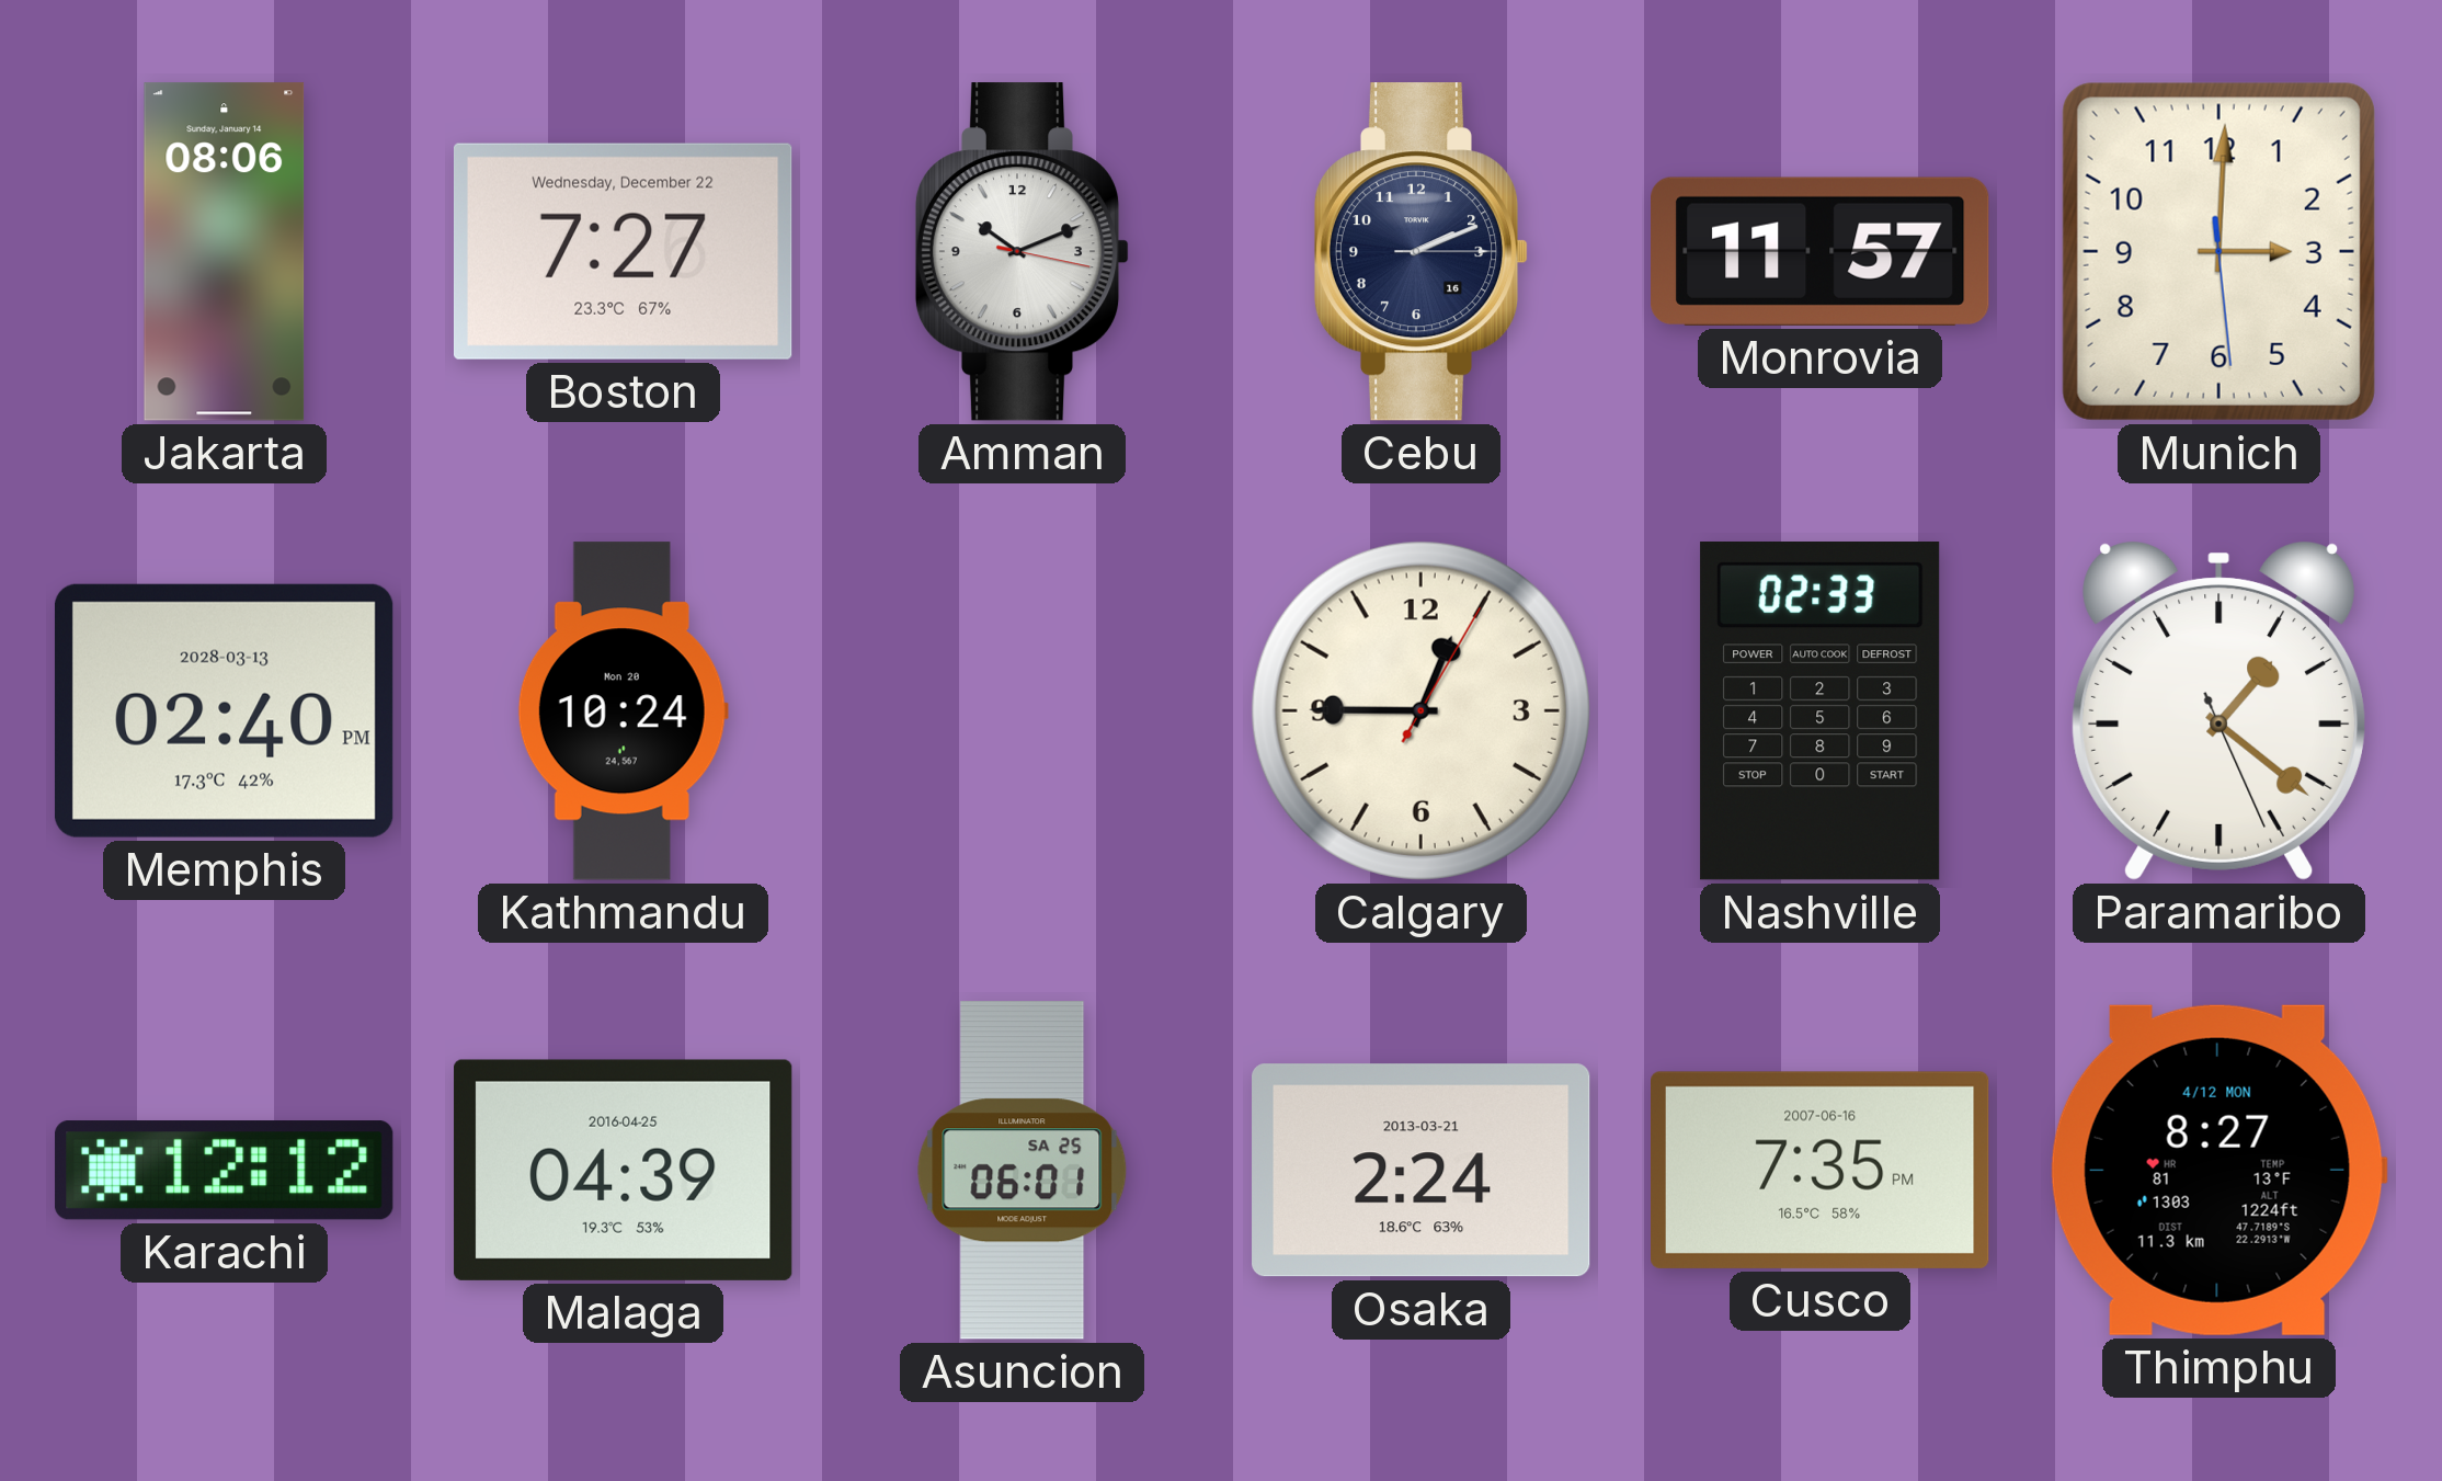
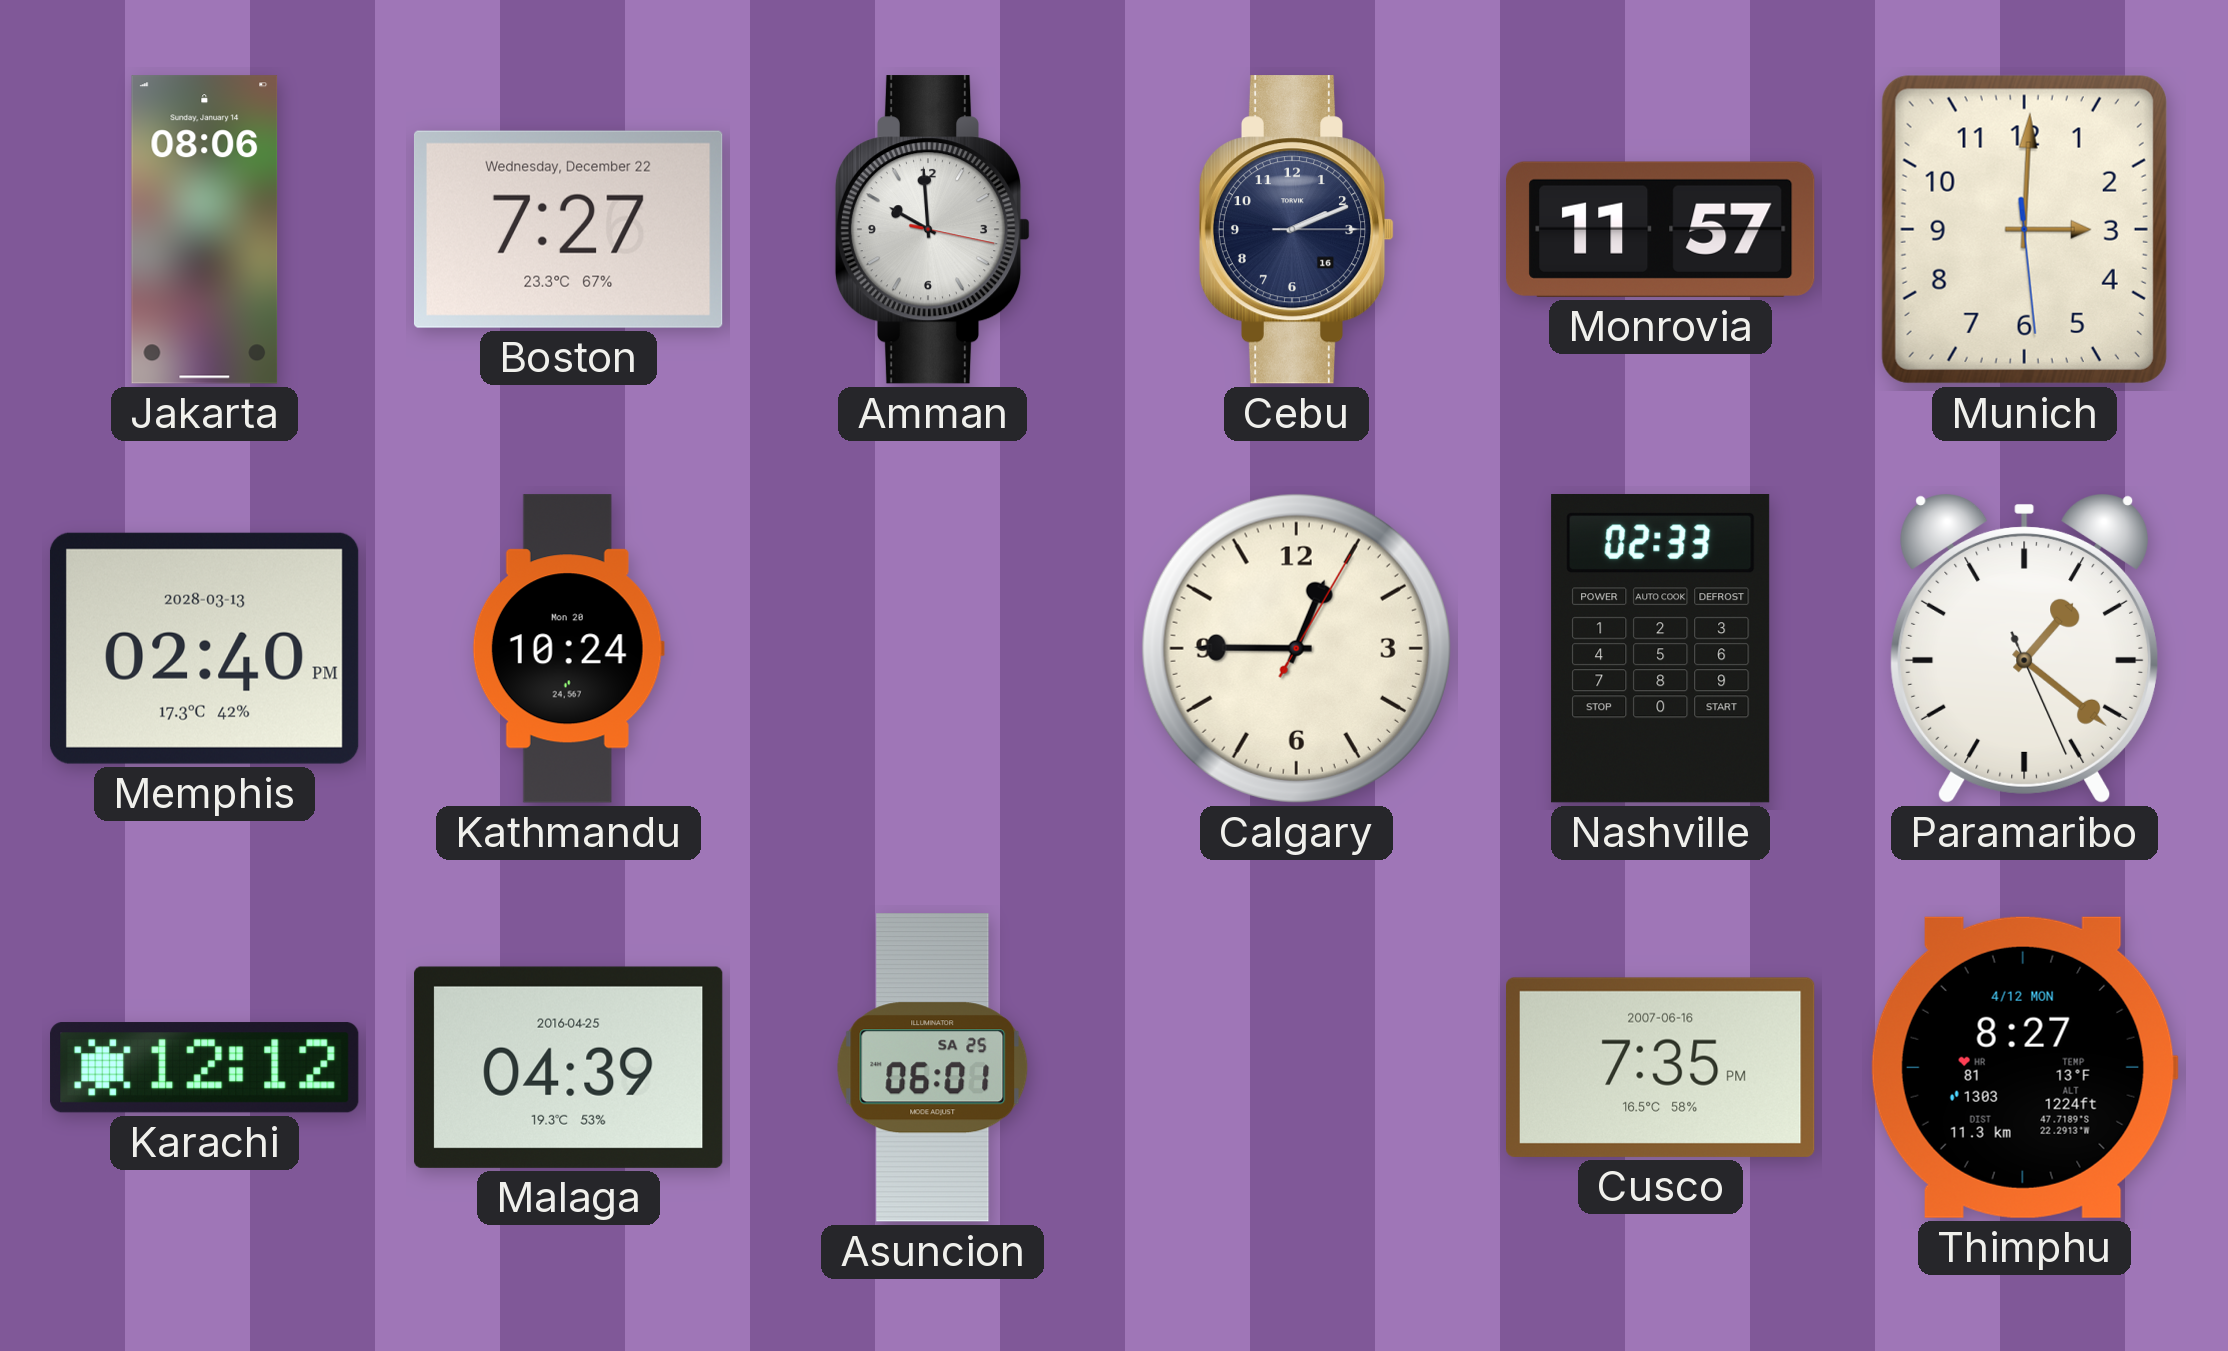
Amman: 10:11 -> 9:59 (933, 230)
Osaka: 2:24 -> none (1422, 1171)
